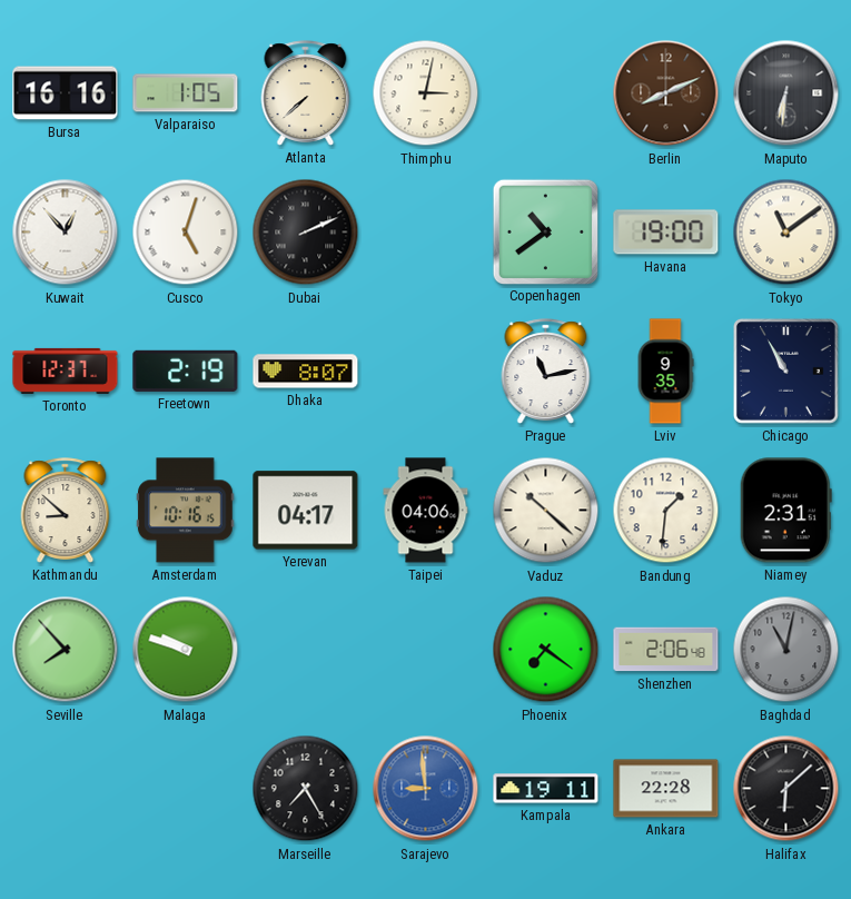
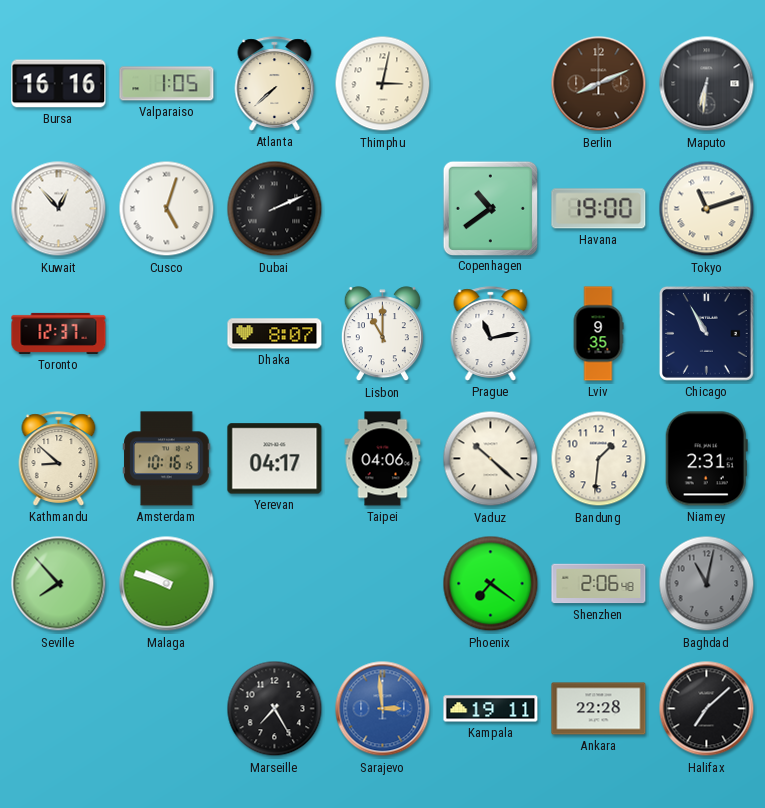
Tokyo: 11:09 -> 11:12 (707, 209)
Freetown: 2:19 -> none (186, 371)
Lisbon: none -> 11:00 (382, 334)
Sarajevo: 8:59 -> 2:59 (383, 709)
Halifax: 6:08 -> 7:08 (707, 709)
